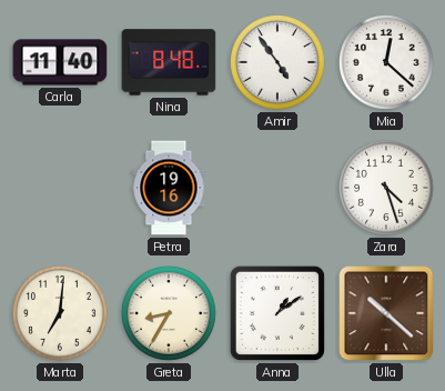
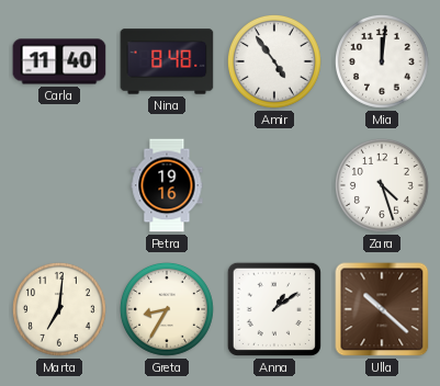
Mia: 12:22 -> 12:01 (383, 63)
